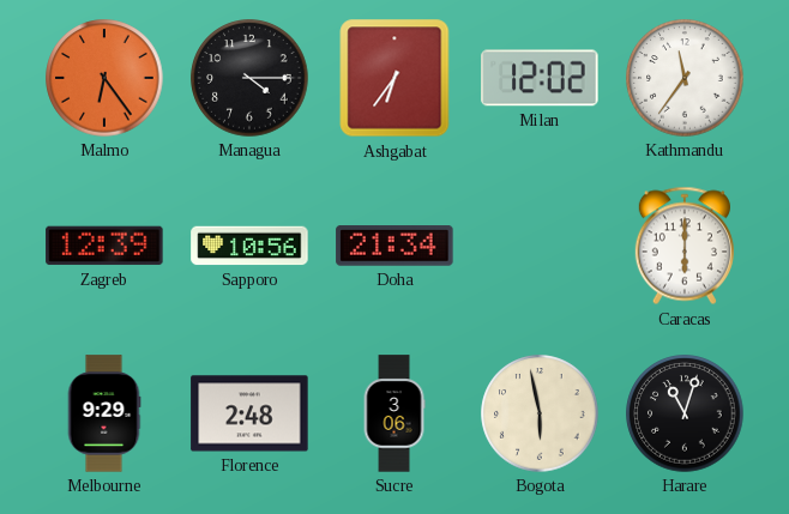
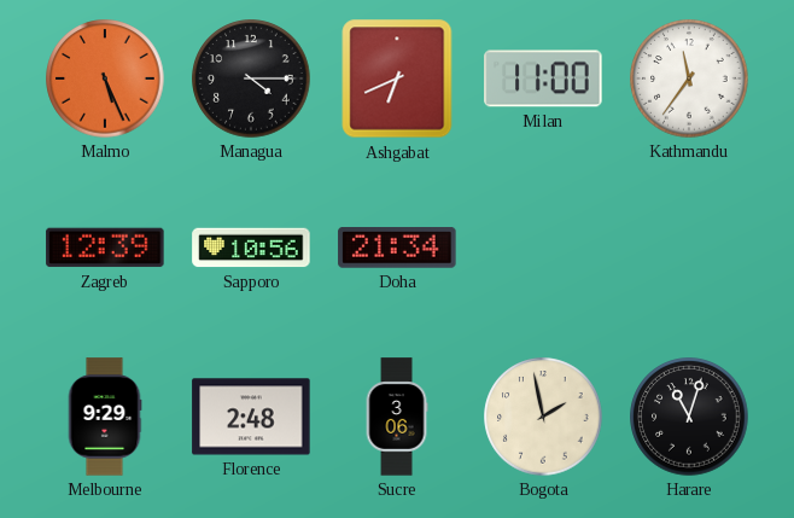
Malmo: 6:24 -> 5:26 (105, 78)
Ashgabat: 6:36 -> 6:41 (397, 78)
Milan: 12:02 -> 11:00 (543, 78)
Caracas: 6:00 -> none (685, 246)
Bogota: 5:58 -> 1:58 (543, 417)
